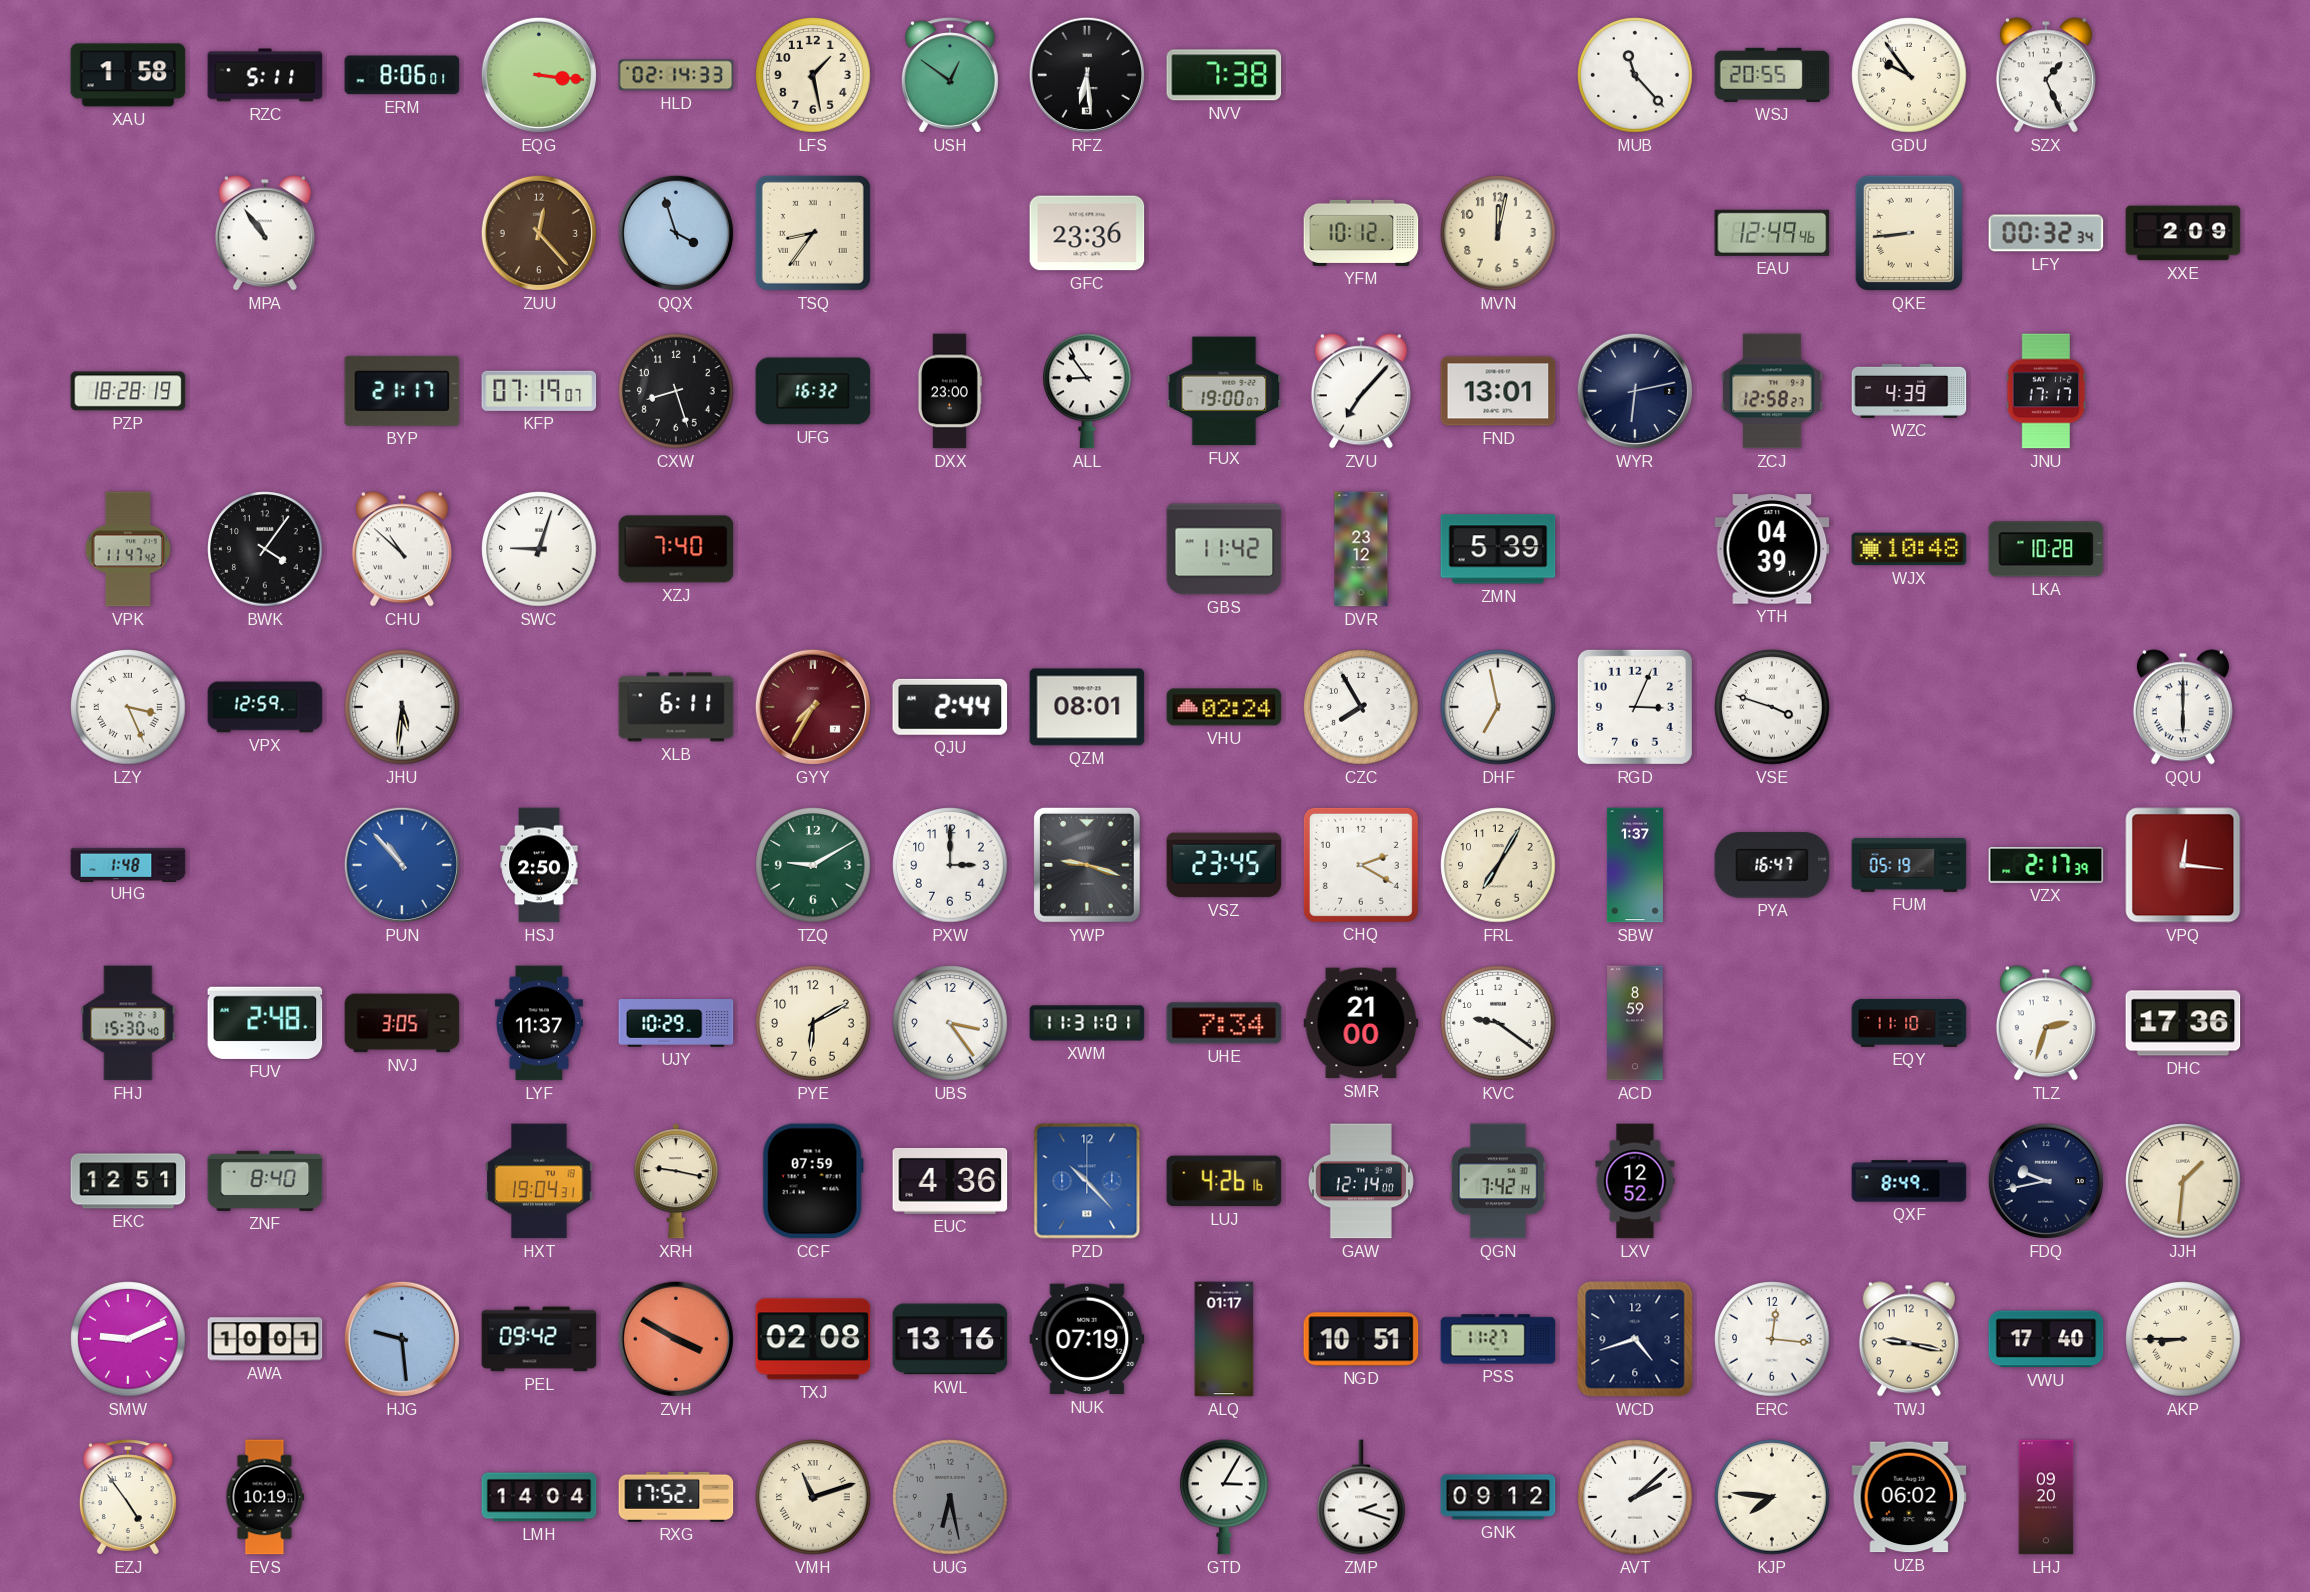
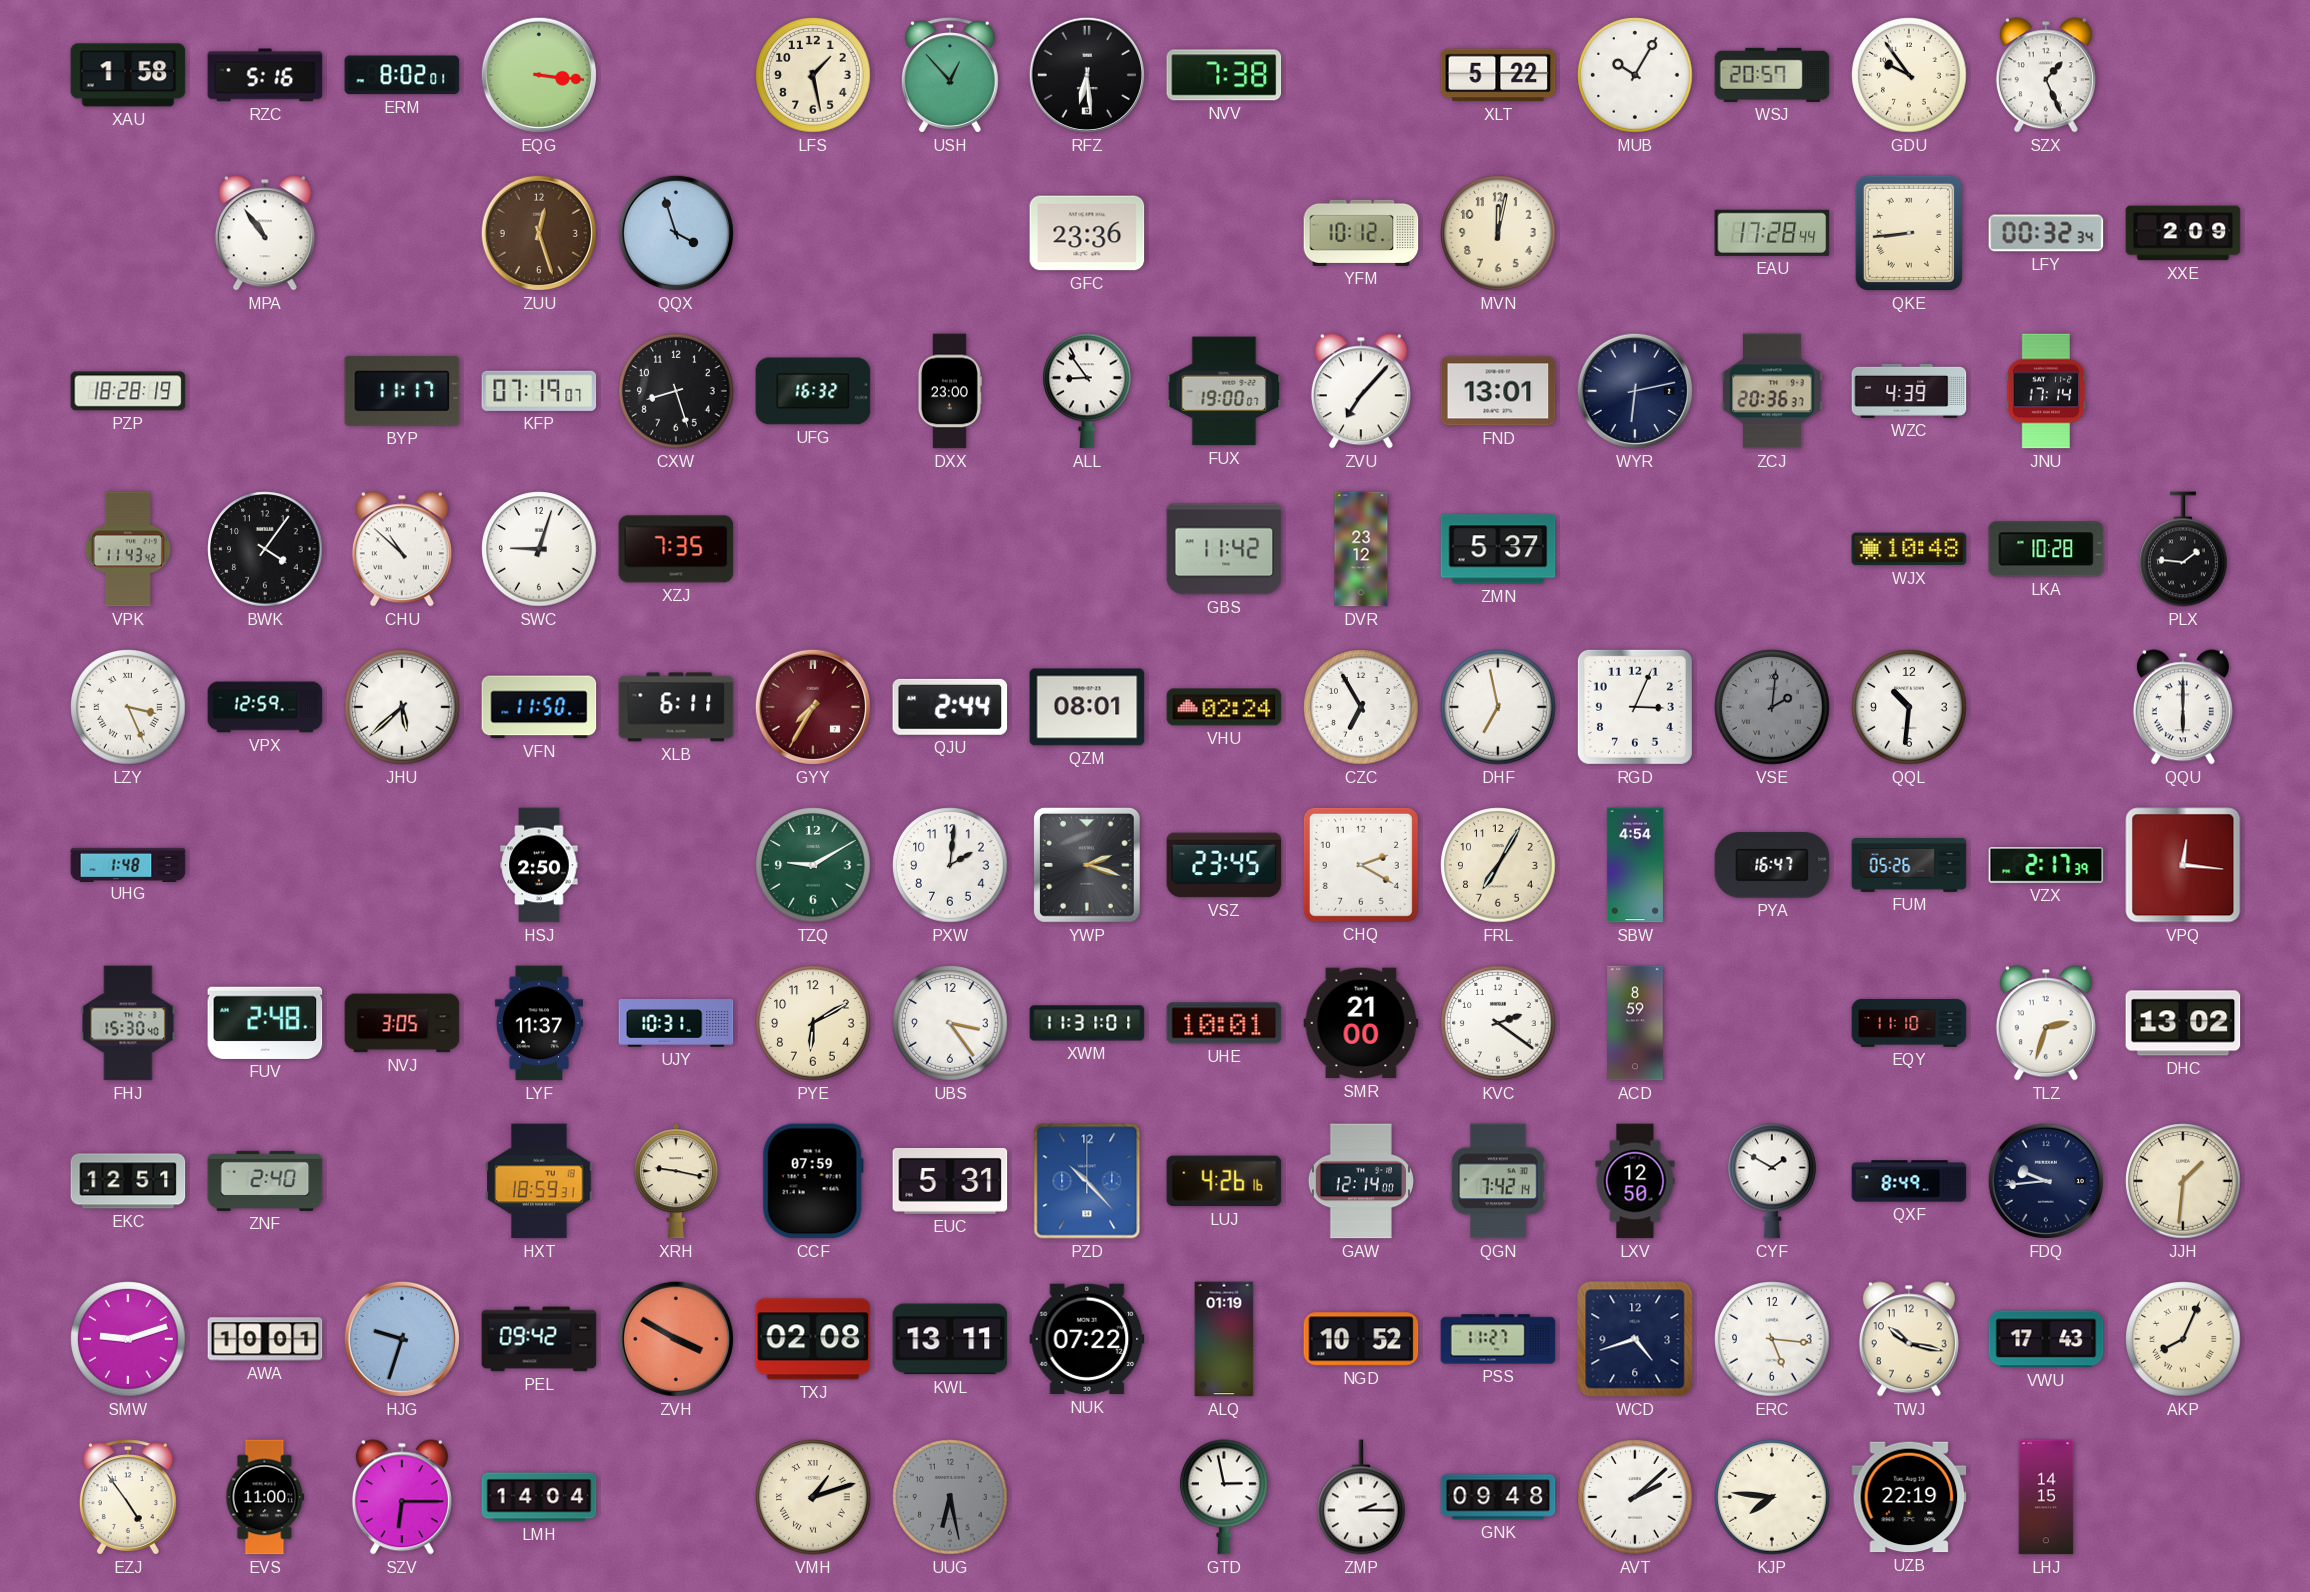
RZC: 5:11 -> 5:16 (265, 75)
ERM: 8:06 -> 8:02 (402, 75)
HLD: 02:14 -> none (676, 75)
USH: 12:51 -> 12:53 (950, 75)
XLT: none -> 5:22 (1498, 75)
MUB: 11:23 -> 10:05 (1635, 75)
WSJ: 20:55 -> 20:57 (1772, 75)
ZUU: 12:23 -> 12:27 (539, 233)
TSQ: 8:36 -> none (813, 233)
EAU: 12:49 -> 17:28 (1772, 233)
BYP: 21:17 -> 11:17 (402, 391)
ZCJ: 12:58 -> 20:36 (1772, 391)
JNU: 17:17 -> 17:14 (2046, 391)
VPK: 11:47 -> 11:43 (128, 549)
XZJ: 7:40 -> 7:35 (676, 549)
ZMN: 5:39 -> 5:37 (1498, 549)
YTH: 04:39 -> none (1772, 549)
PLX: none -> 1:46 (2183, 549)
JHU: 5:31 -> 5:38 (402, 707)
VFN: none -> 11:50 (539, 707)
CZC: 7:55 -> 6:55 (1361, 707)
VSE: 3:48 -> 2:01 (1772, 707)
VSE dial: white -> grey (1772, 707)
QQL: none -> 10:31 (1909, 707)
PUN: 10:53 -> none (402, 865)
PXW: 3:00 -> 2:01 (950, 865)
YWP: 9:18 -> 2:18 (1087, 865)
SBW: 1:37 -> 4:54 (1635, 865)
FUM: 05:19 -> 05:26 (1909, 865)
UJY: 10:29 -> 10:31 (676, 1024)
UHE: 7:34 -> 10:01 (1224, 1023)
KVC: 9:21 -> 2:21 (1498, 1023)
DHC: 17:36 -> 13:02 (2183, 1023)
ZNF: 8:40 -> 2:40 (265, 1181)
HXT: 19:04 -> 18:59 (539, 1181)
EUC: 4:36 -> 5:31 (950, 1181)
LXV: 12:52 -> 12:50 (1635, 1181)
CYF: none -> 1:50 (1772, 1181)
FDQ: 9:43 -> 9:44 (2046, 1181)
SMW: 9:11 -> 9:12 (128, 1339)
HJG: 9:29 -> 9:33 (402, 1339)
KWL: 13:16 -> 13:11 (950, 1339)
NUK: 07:19 -> 07:22 (1087, 1339)
ALQ: 01:17 -> 01:19 (1224, 1339)
NGD: 10:51 -> 10:52 (1361, 1339)
ERC: 12:16 -> 5:16 (1772, 1339)
TWJ: 9:17 -> 10:17 (1909, 1339)
VWU: 17:40 -> 17:43 (2046, 1339)
AKP: 8:45 -> 8:04 (2183, 1339)
EVS: 10:19 -> 11:00 (265, 1497)
SZV: none -> 6:15 (402, 1497)
RXG: 17:52 -> none (676, 1497)
VMH: 11:12 -> 1:12 (813, 1497)
GTD: 3:05 -> 2:58 (1224, 1497)
ZMP: 2:18 -> 2:15 (1361, 1497)
GNK: 09:12 -> 09:48 (1498, 1497)
UZB: 06:02 -> 22:19 (1909, 1497)
LHJ: 09:20 -> 14:15 (2046, 1497)
